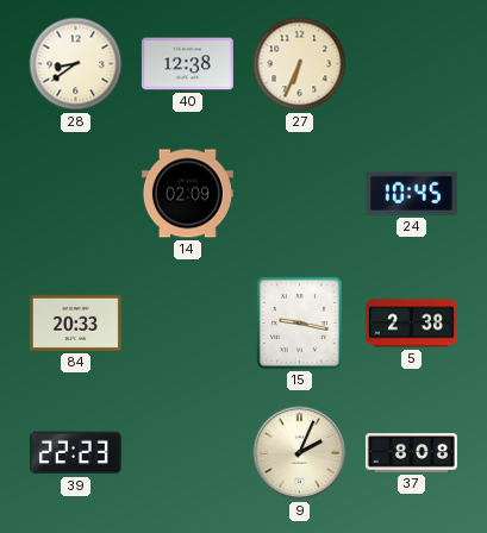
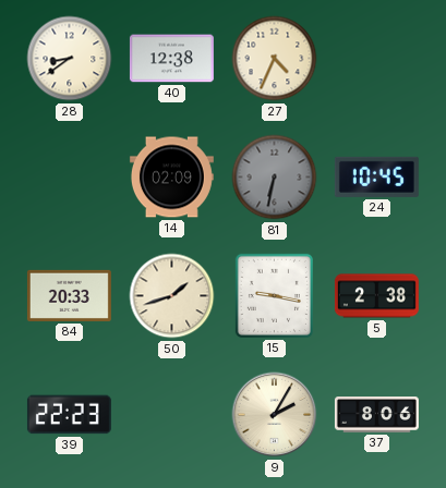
27: 6:34 -> 4:34 (275, 59)
81: none -> 6:32 (275, 178)
50: none -> 1:42 (172, 296)
9: 2:04 -> 2:05 (275, 415)
37: 8:08 -> 8:06 (376, 415)
